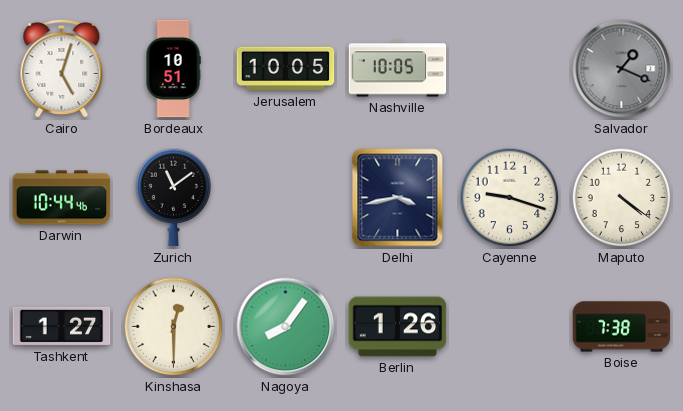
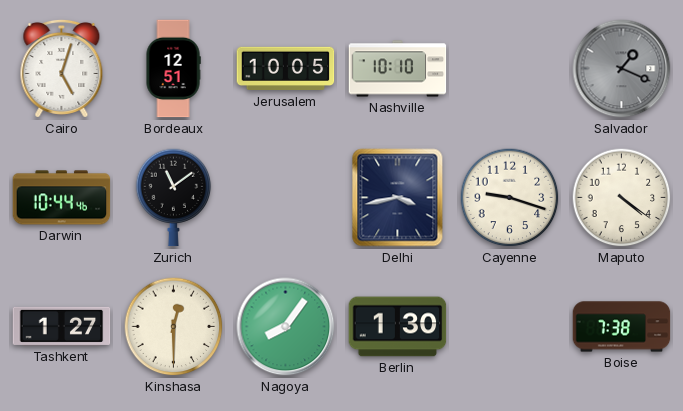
Bordeaux: 10:51 -> 12:51 (173, 69)
Nashville: 10:05 -> 10:10 (398, 69)
Berlin: 1:26 -> 1:30 (398, 327)
